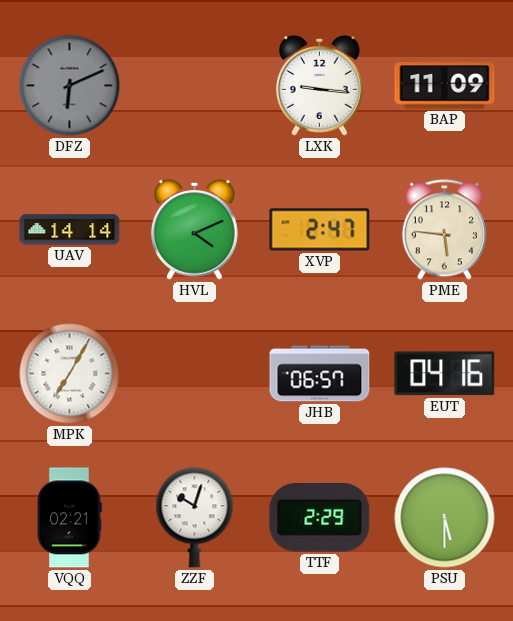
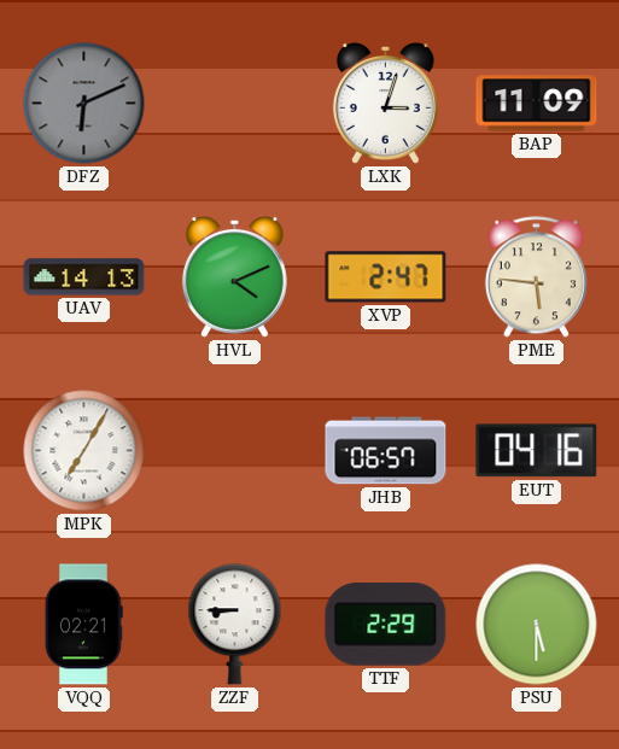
LXK: 9:16 -> 3:03 (385, 104)
UAV: 14:14 -> 14:13 (84, 277)
ZZF: 10:03 -> 8:45 (235, 625)
